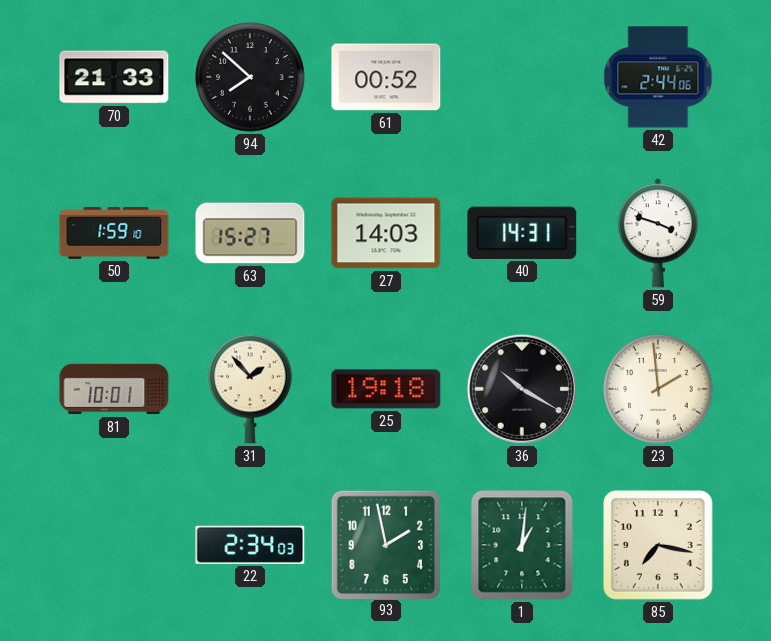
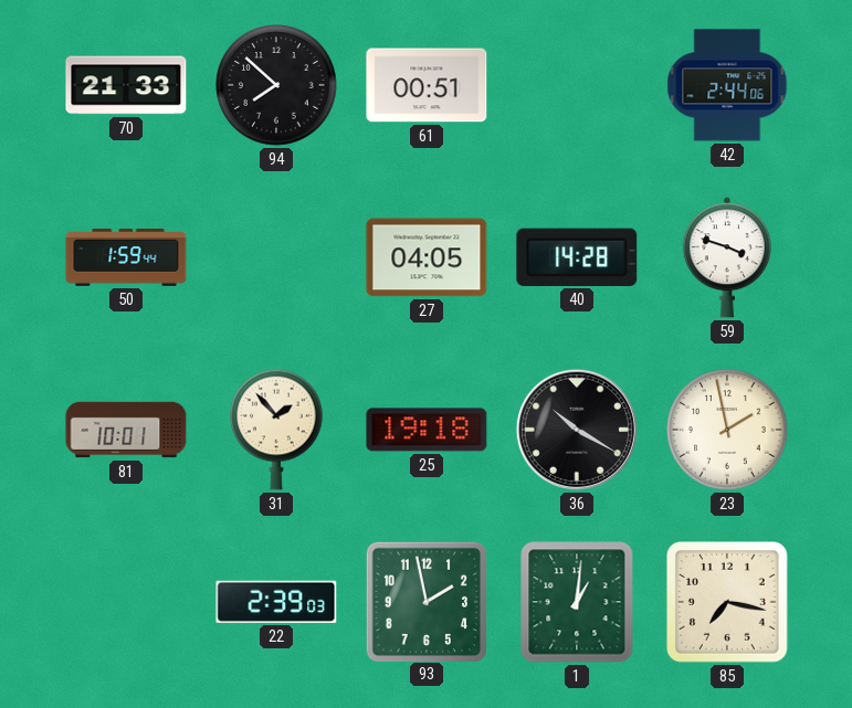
61: 00:52 -> 00:51 (427, 85)
50: 1:59:10 -> 1:59:44 (126, 258)
63: 15:27 -> none (250, 233)
27: 14:03 -> 04:05 (427, 257)
40: 14:31 -> 14:28 (577, 257)
23: 1:59 -> 1:58 (727, 430)
22: 2:34 -> 2:39 (276, 602)
